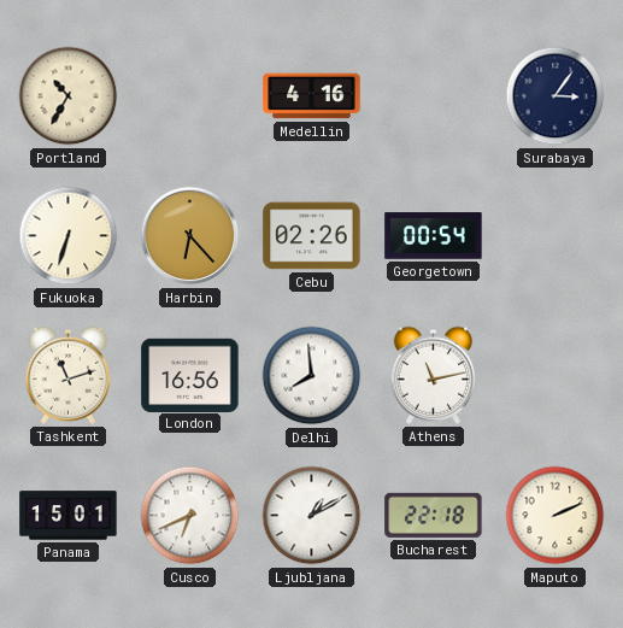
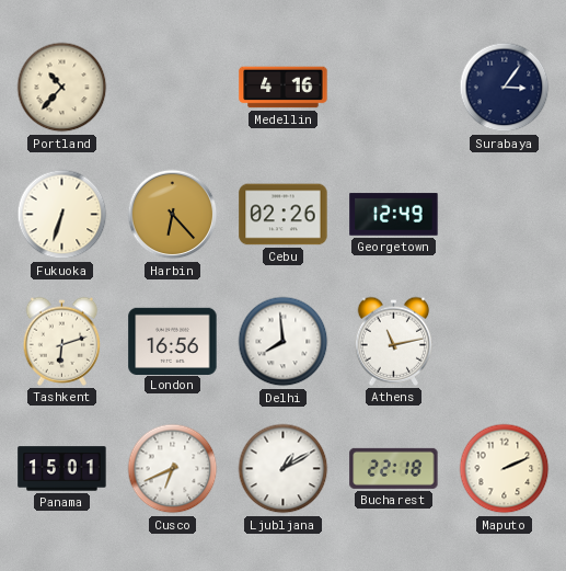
Portland: 10:35 -> 10:37 (62, 88)
Georgetown: 00:54 -> 12:49 (394, 215)
Tashkent: 11:12 -> 6:12 (62, 341)
